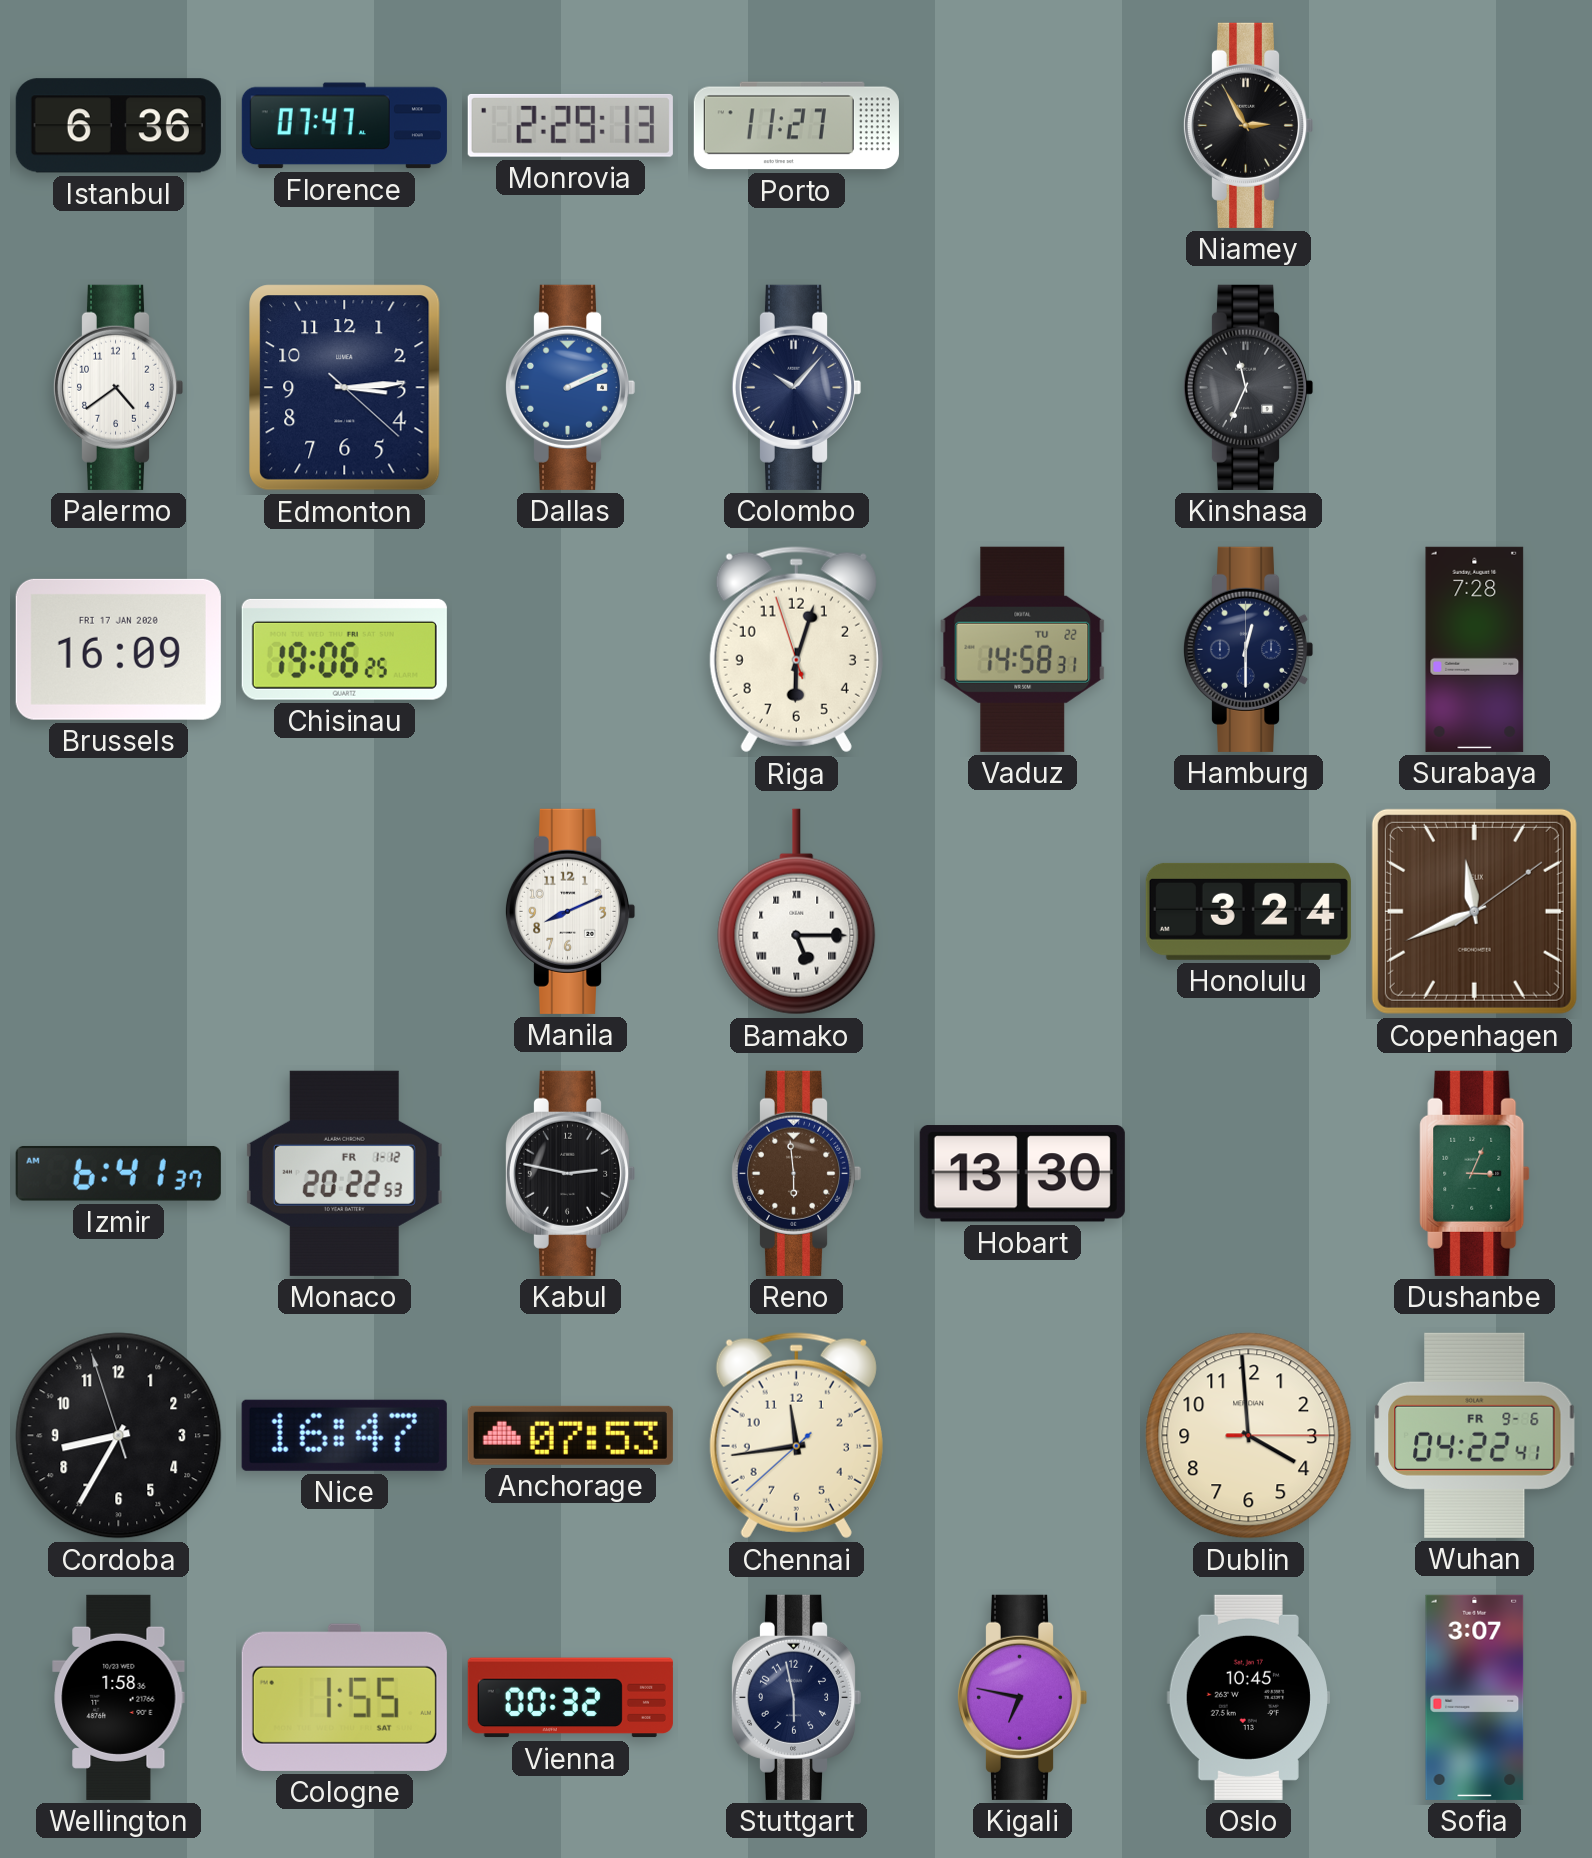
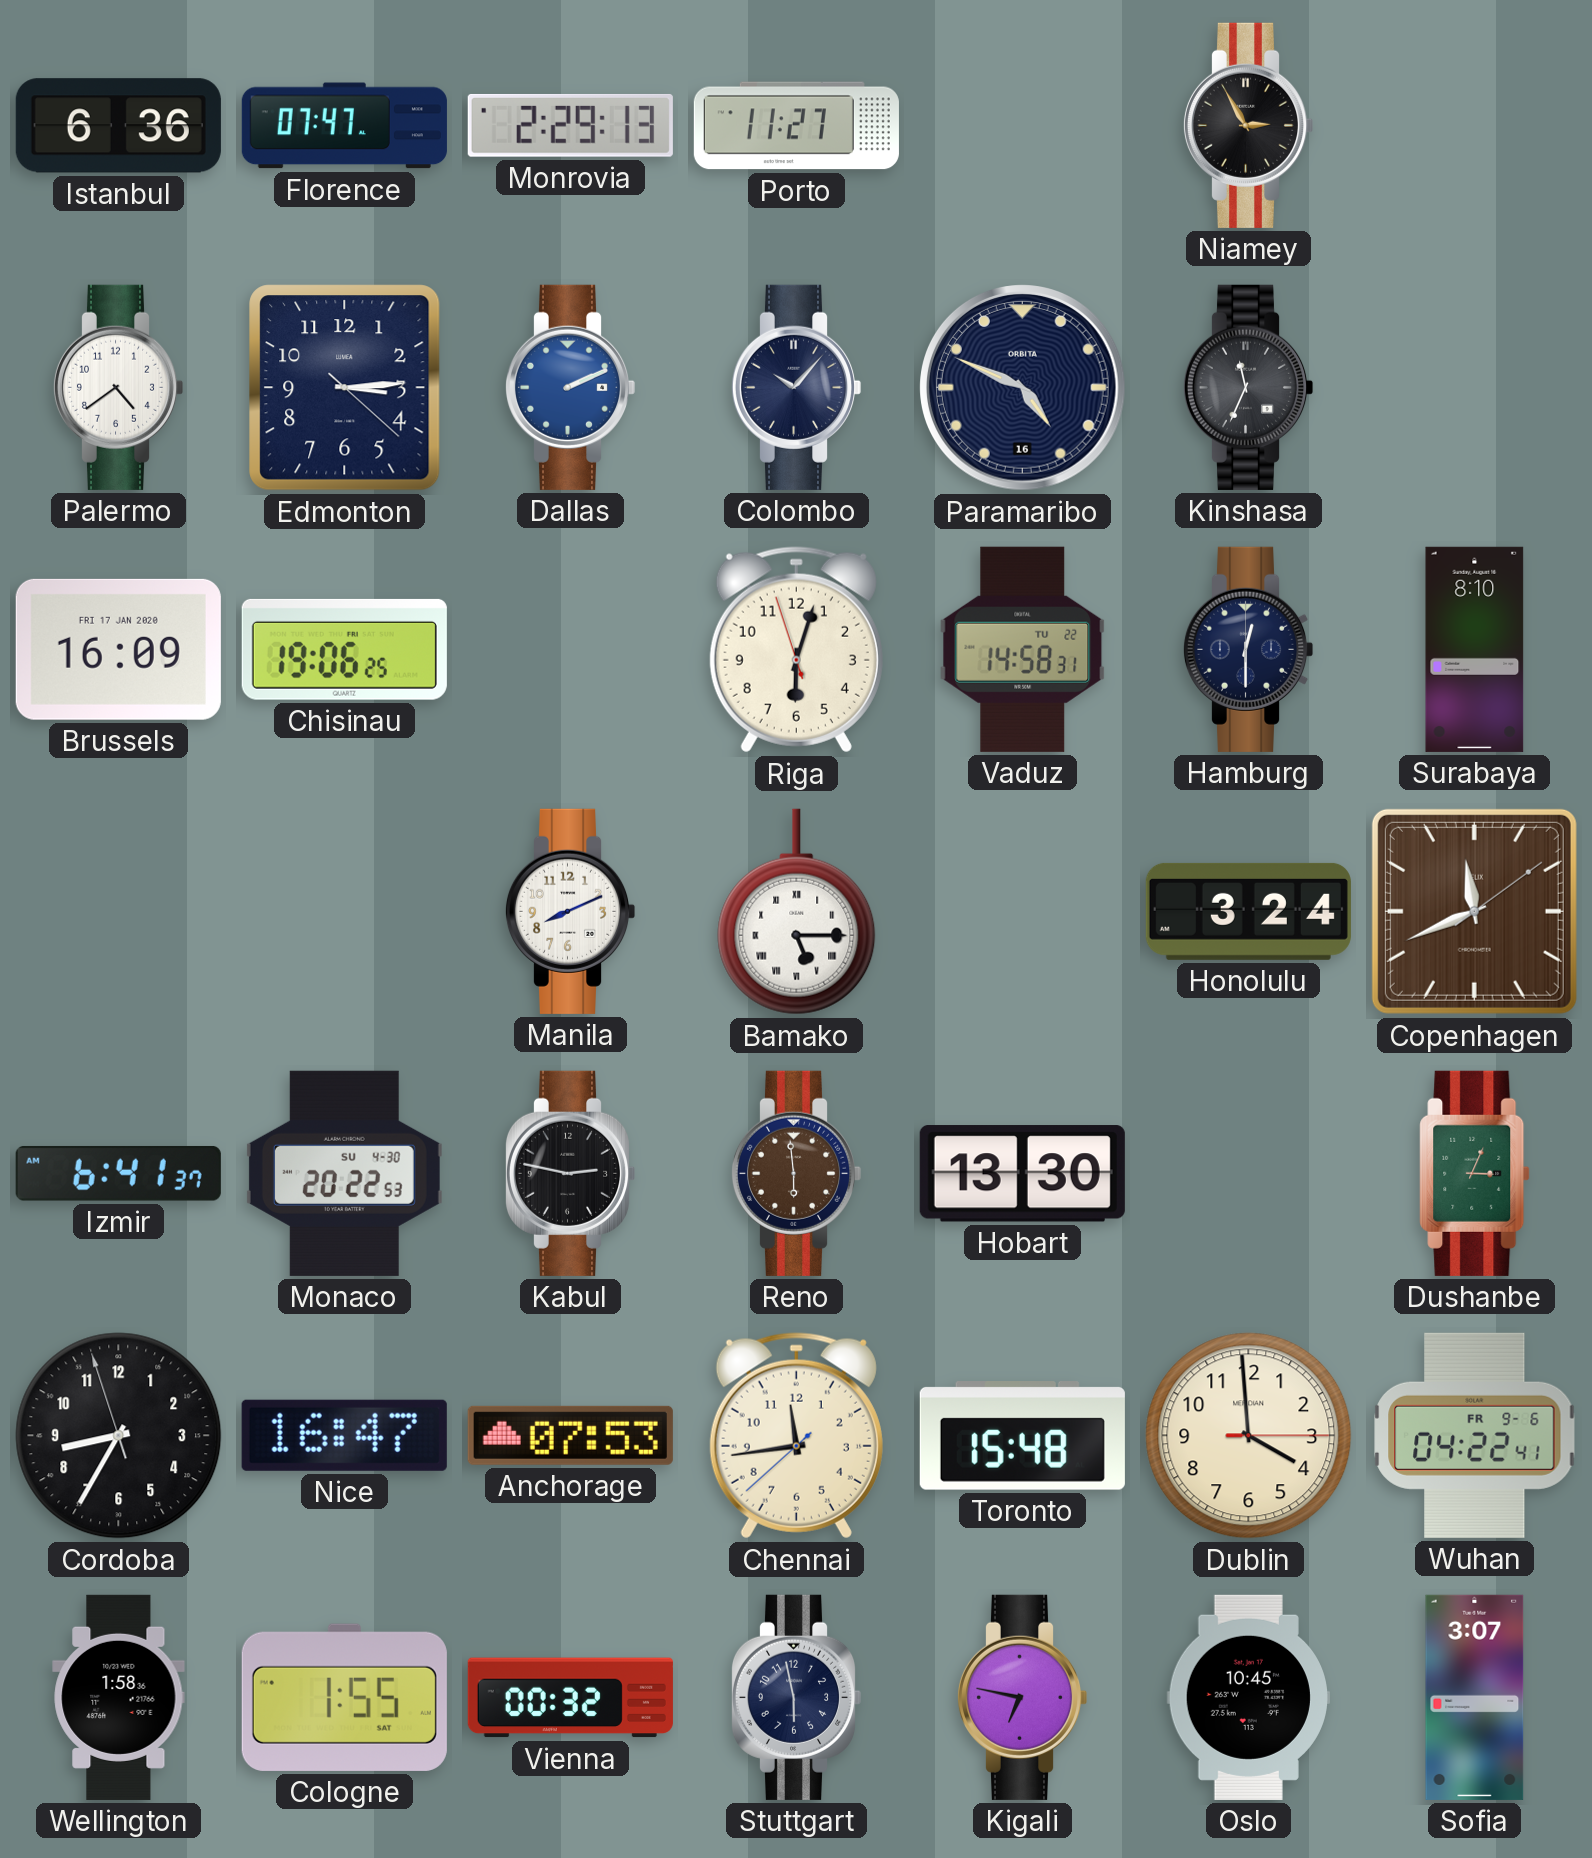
Paramaribo: none -> 4:49 (1023, 388)
Surabaya: 7:28 -> 8:10 (1475, 649)
Monaco date: FR 1-12 -> SU 4-30 (344, 1173)
Toronto: none -> 15:48 (1022, 1436)
